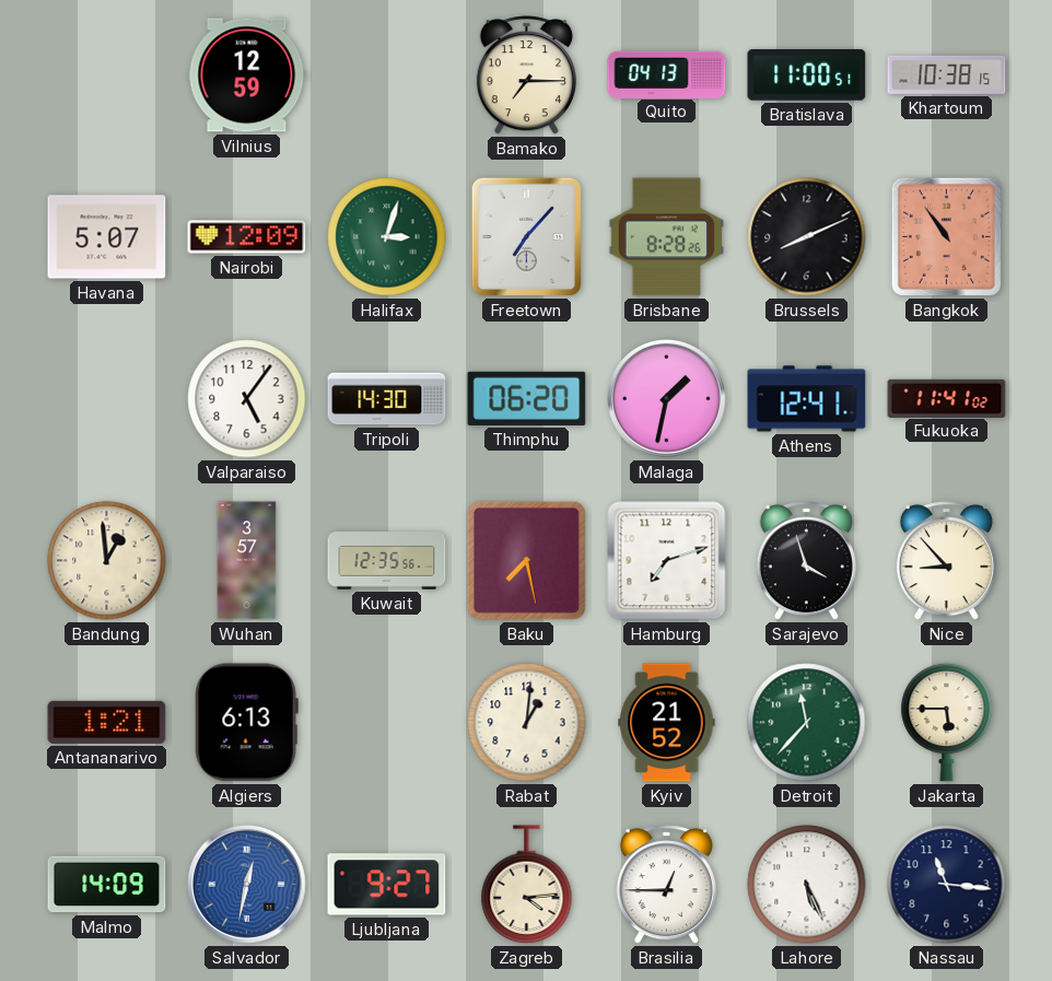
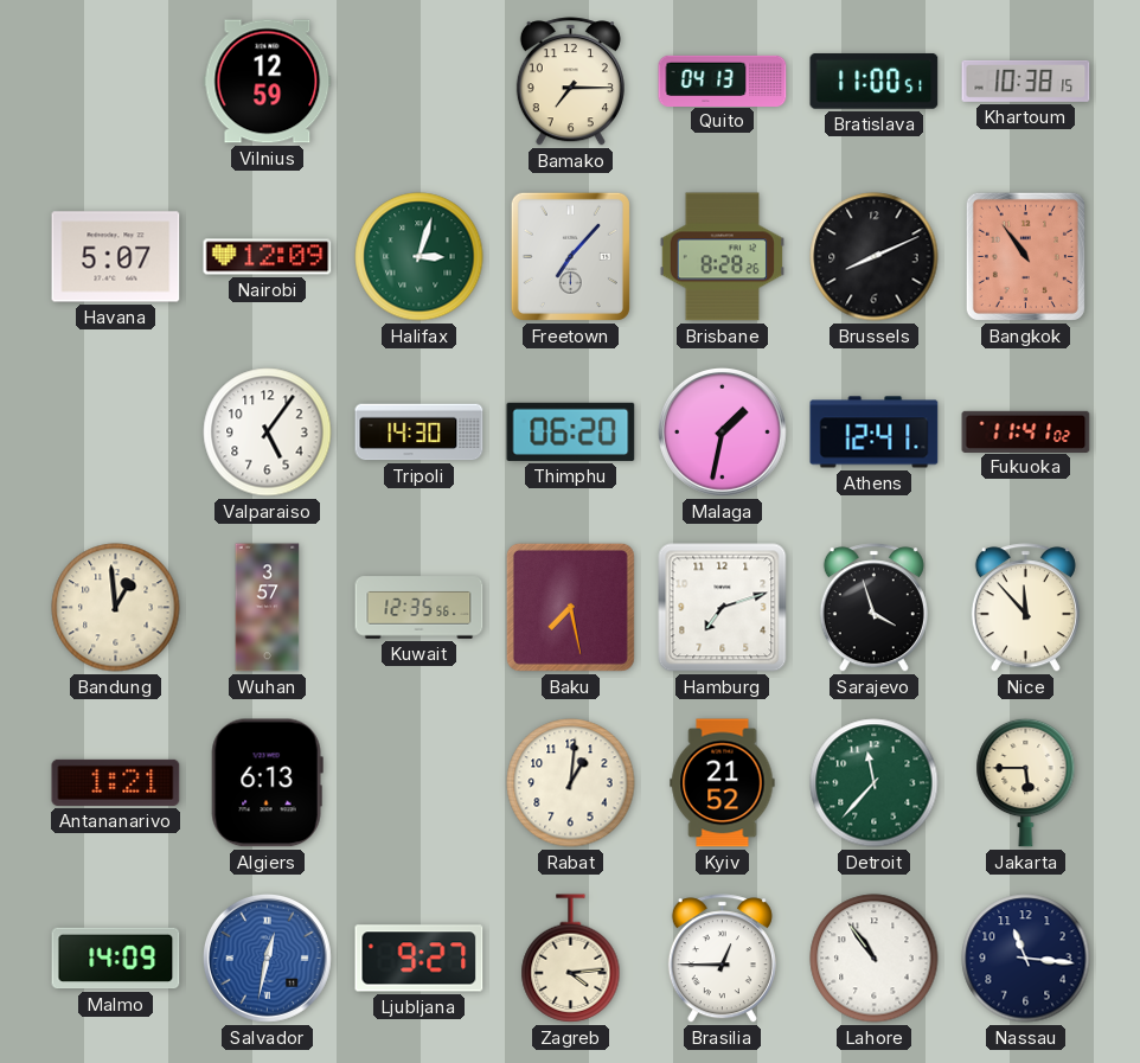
Nice: 8:53 -> 11:53 (1025, 608)
Lahore: 5:26 -> 10:54 (875, 959)
